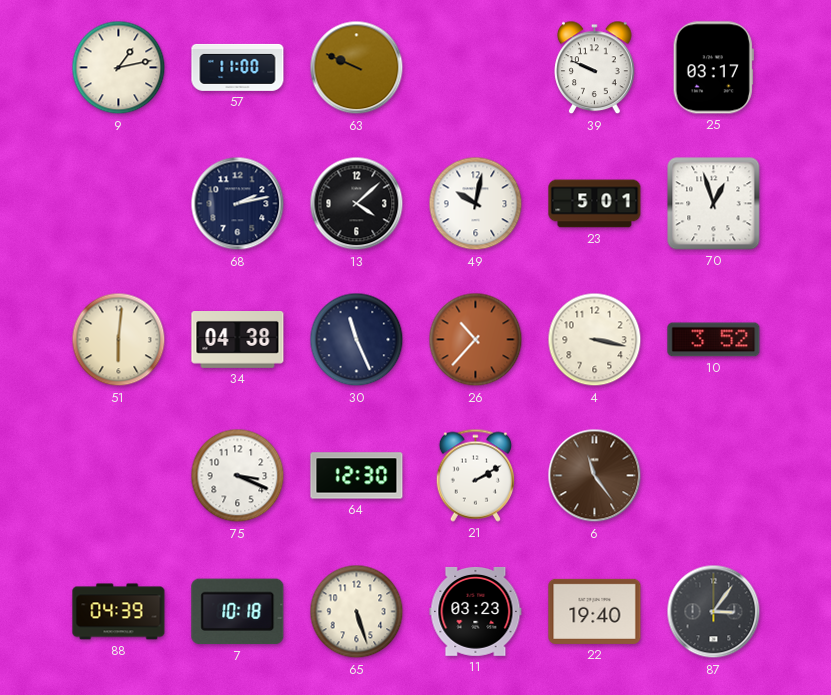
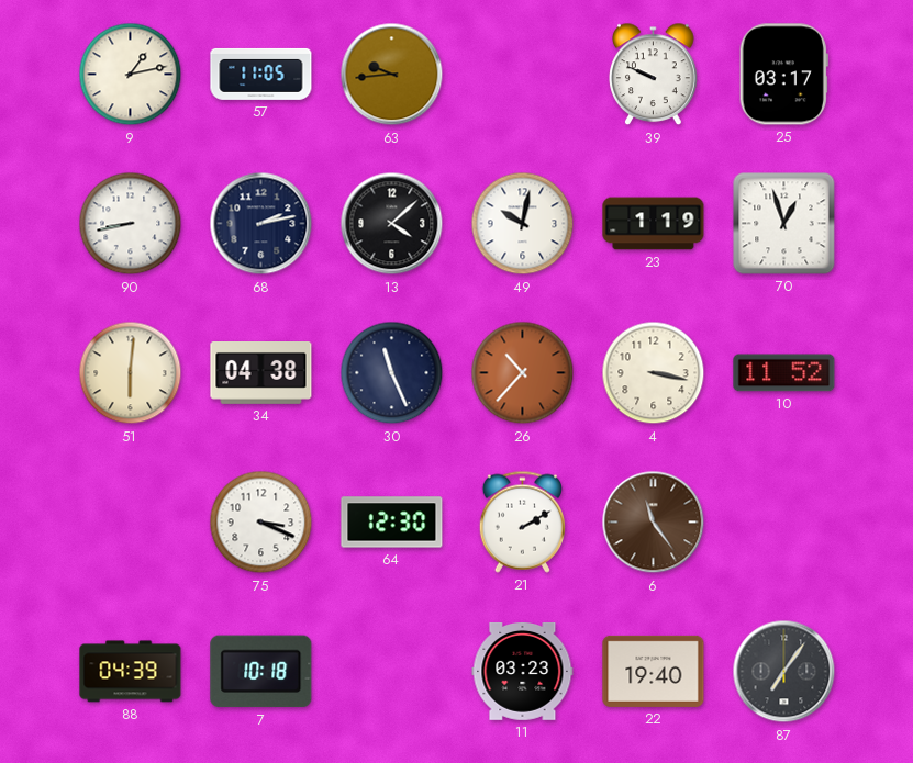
57: 11:00 -> 11:05 (261, 74)
63: 9:49 -> 9:44 (392, 75)
90: none -> 8:43 (131, 224)
23: 5:01 -> 1:19 (654, 224)
10: 3:52 -> 11:52 (784, 373)
65: 5:27 -> none (357, 612)
87: 3:06 -> 7:06 (784, 672)
